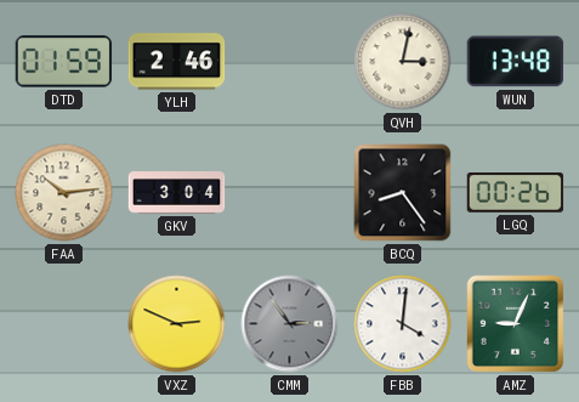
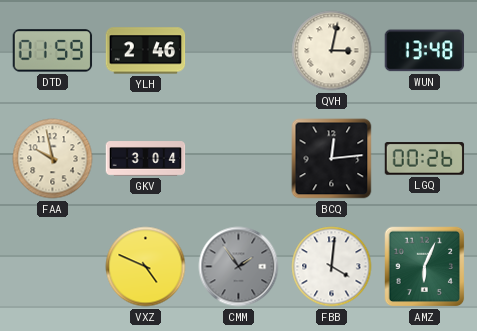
FAA: 10:14 -> 9:58 (53, 159)
BCQ: 8:24 -> 12:14 (332, 159)
VXZ: 2:49 -> 4:49 (146, 267)
CMM: 2:54 -> 1:54 (239, 267)
AMZ: 9:04 -> 6:04 (425, 267)
